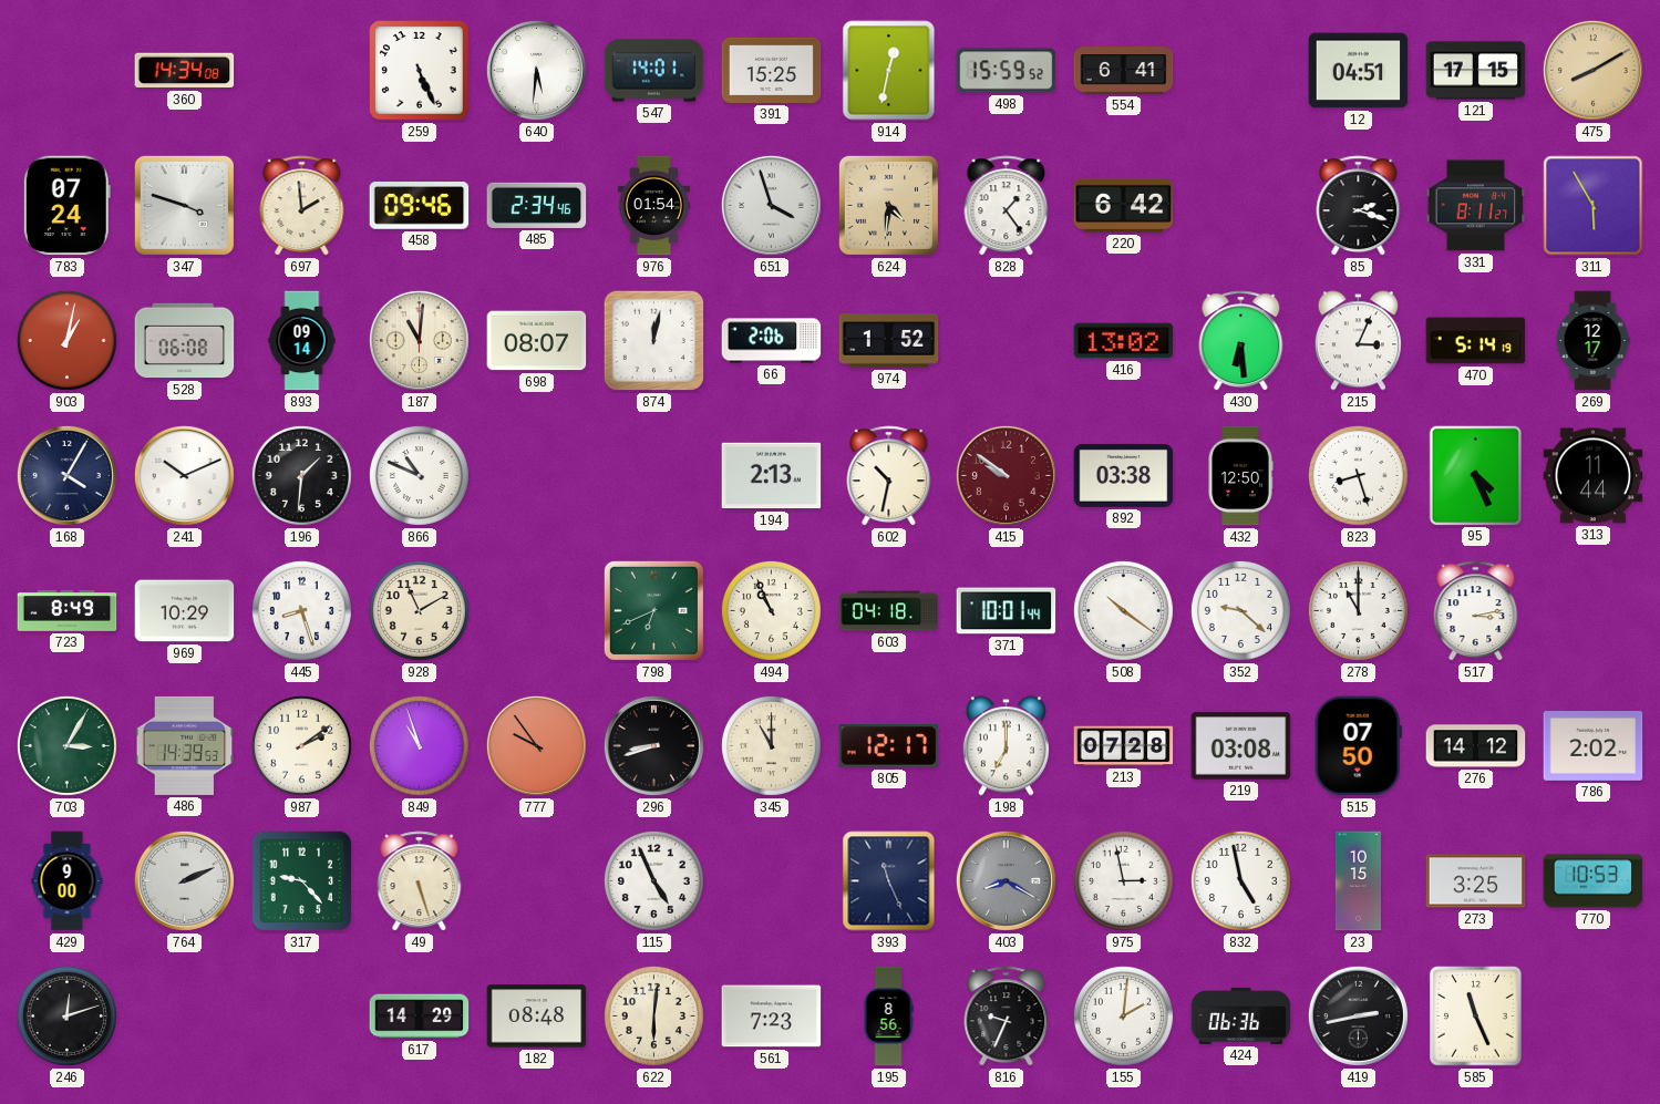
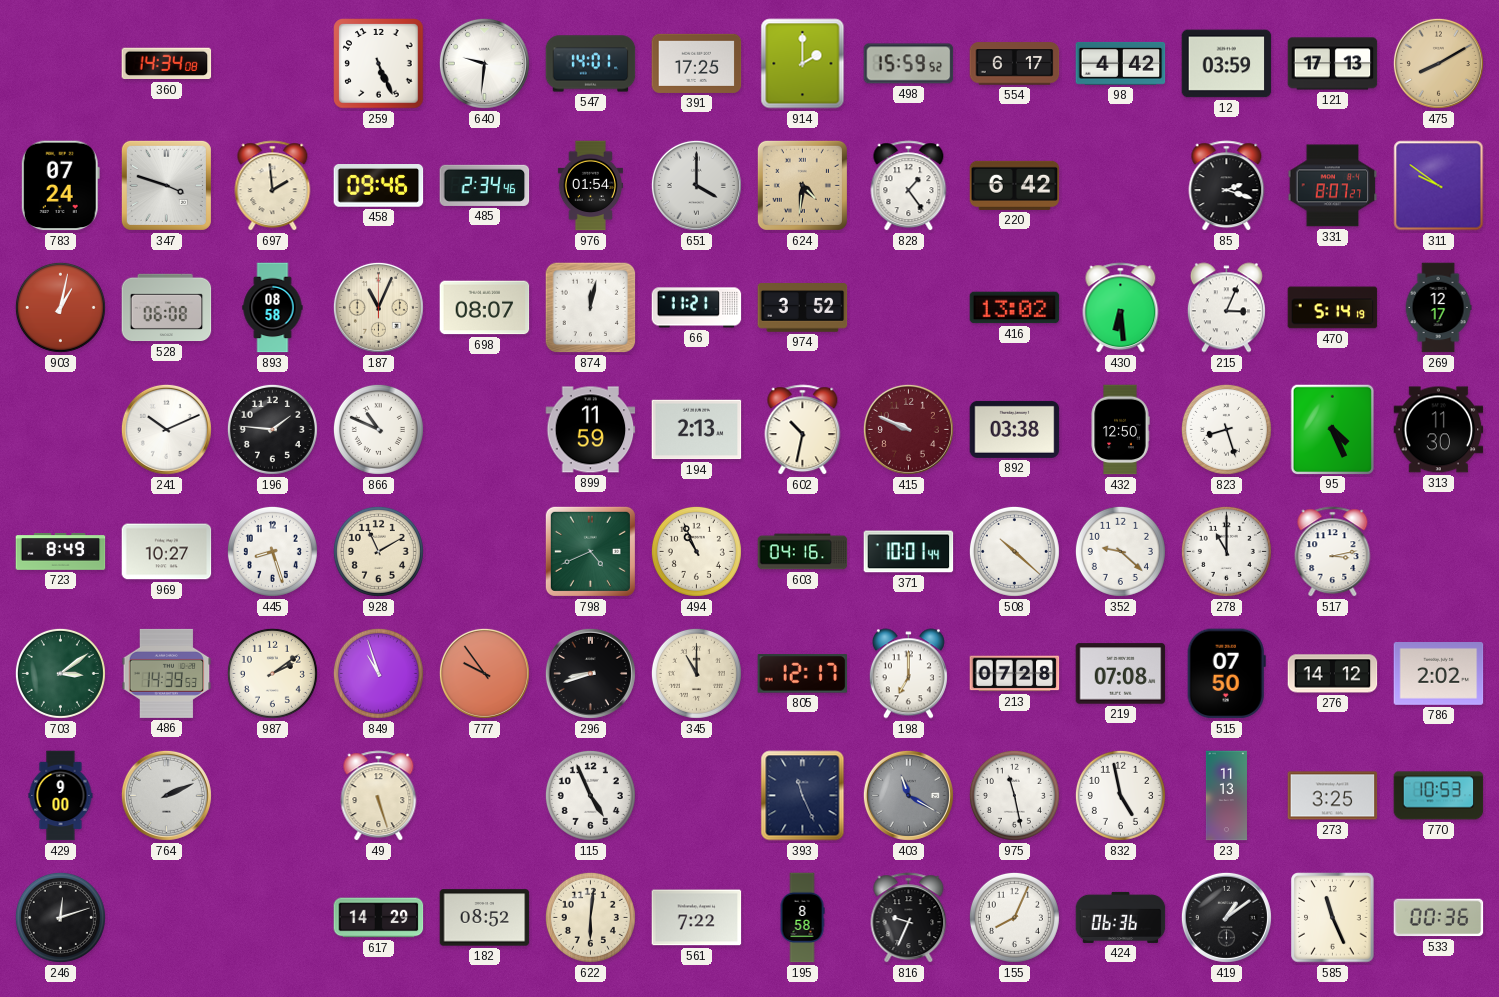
640: 5:31 -> 9:31 (484, 63)
391: 15:25 -> 17:25 (697, 63)
914: 12:32 -> 2:00 (803, 64)
554: 6:41 -> 6:17 (1015, 64)
98: none -> 4:42 (1121, 63)
12: 04:51 -> 03:59 (1227, 64)
121: 17:15 -> 17:13 (1333, 64)
651: 3:57 -> 4:00 (696, 185)
331: 8:11 -> 8:07 (1333, 186)
311: 5:55 -> 9:51 (1439, 186)
893: 09:14 -> 08:58 (273, 308)
187: 11:01 -> 11:04 (378, 307)
66: 2:06 -> 11:21 (697, 308)
974: 1:52 -> 3:52 (803, 308)
168: 4:05 -> none (66, 475)
196: 1:31 -> 1:46 (272, 429)
899: none -> 11:59 (591, 430)
415: 9:51 -> 9:49 (908, 429)
313: 11:44 -> 11:30 (1439, 430)
969: 10:29 -> 10:27 (167, 552)
798: 6:41 -> 4:41 (590, 551)
603: 04:18 -> 04:16 (803, 552)
508: 10:21 -> 10:22 (1014, 551)
703: 3:05 -> 3:09 (60, 673)
219: 03:08 -> 07:08 (1121, 674)
317: 9:23 -> none (302, 881)
403: 8:20 -> 11:20 (908, 795)
975: 2:58 -> 11:28 (1014, 795)
23: 10:15 -> 11:13 (1226, 796)
182: 08:48 -> 08:52 (485, 918)
561: 7:23 -> 7:22 (697, 918)
195: 8:56 -> 8:58 (802, 918)
155: 2:01 -> 8:04 (1014, 917)
419: 2:43 -> 1:09 (1226, 917)
533: none -> 00:36 (1439, 918)
